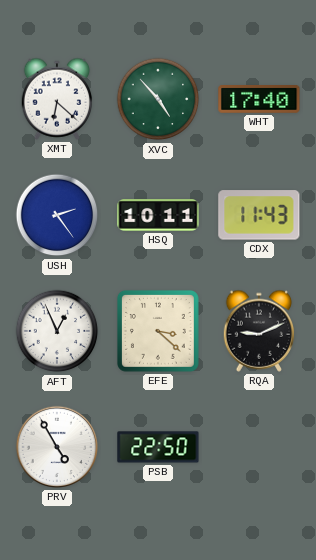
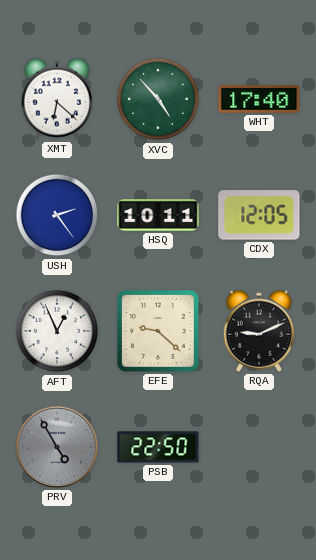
CDX: 11:43 -> 12:05 (259, 215)
EFE: 3:22 -> 9:22 (158, 331)
PRV dial: white -> grey (57, 447)
